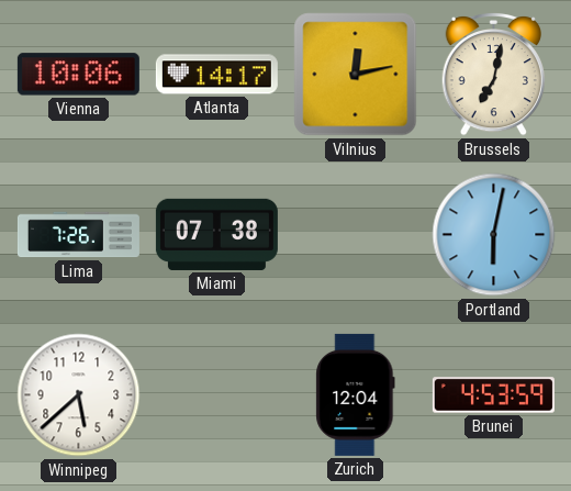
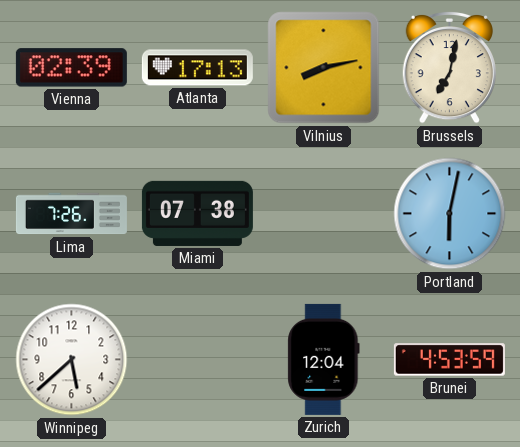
Vienna: 10:06 -> 02:39 (71, 68)
Atlanta: 14:17 -> 17:13 (197, 68)
Vilnius: 12:13 -> 8:13 (324, 68)
